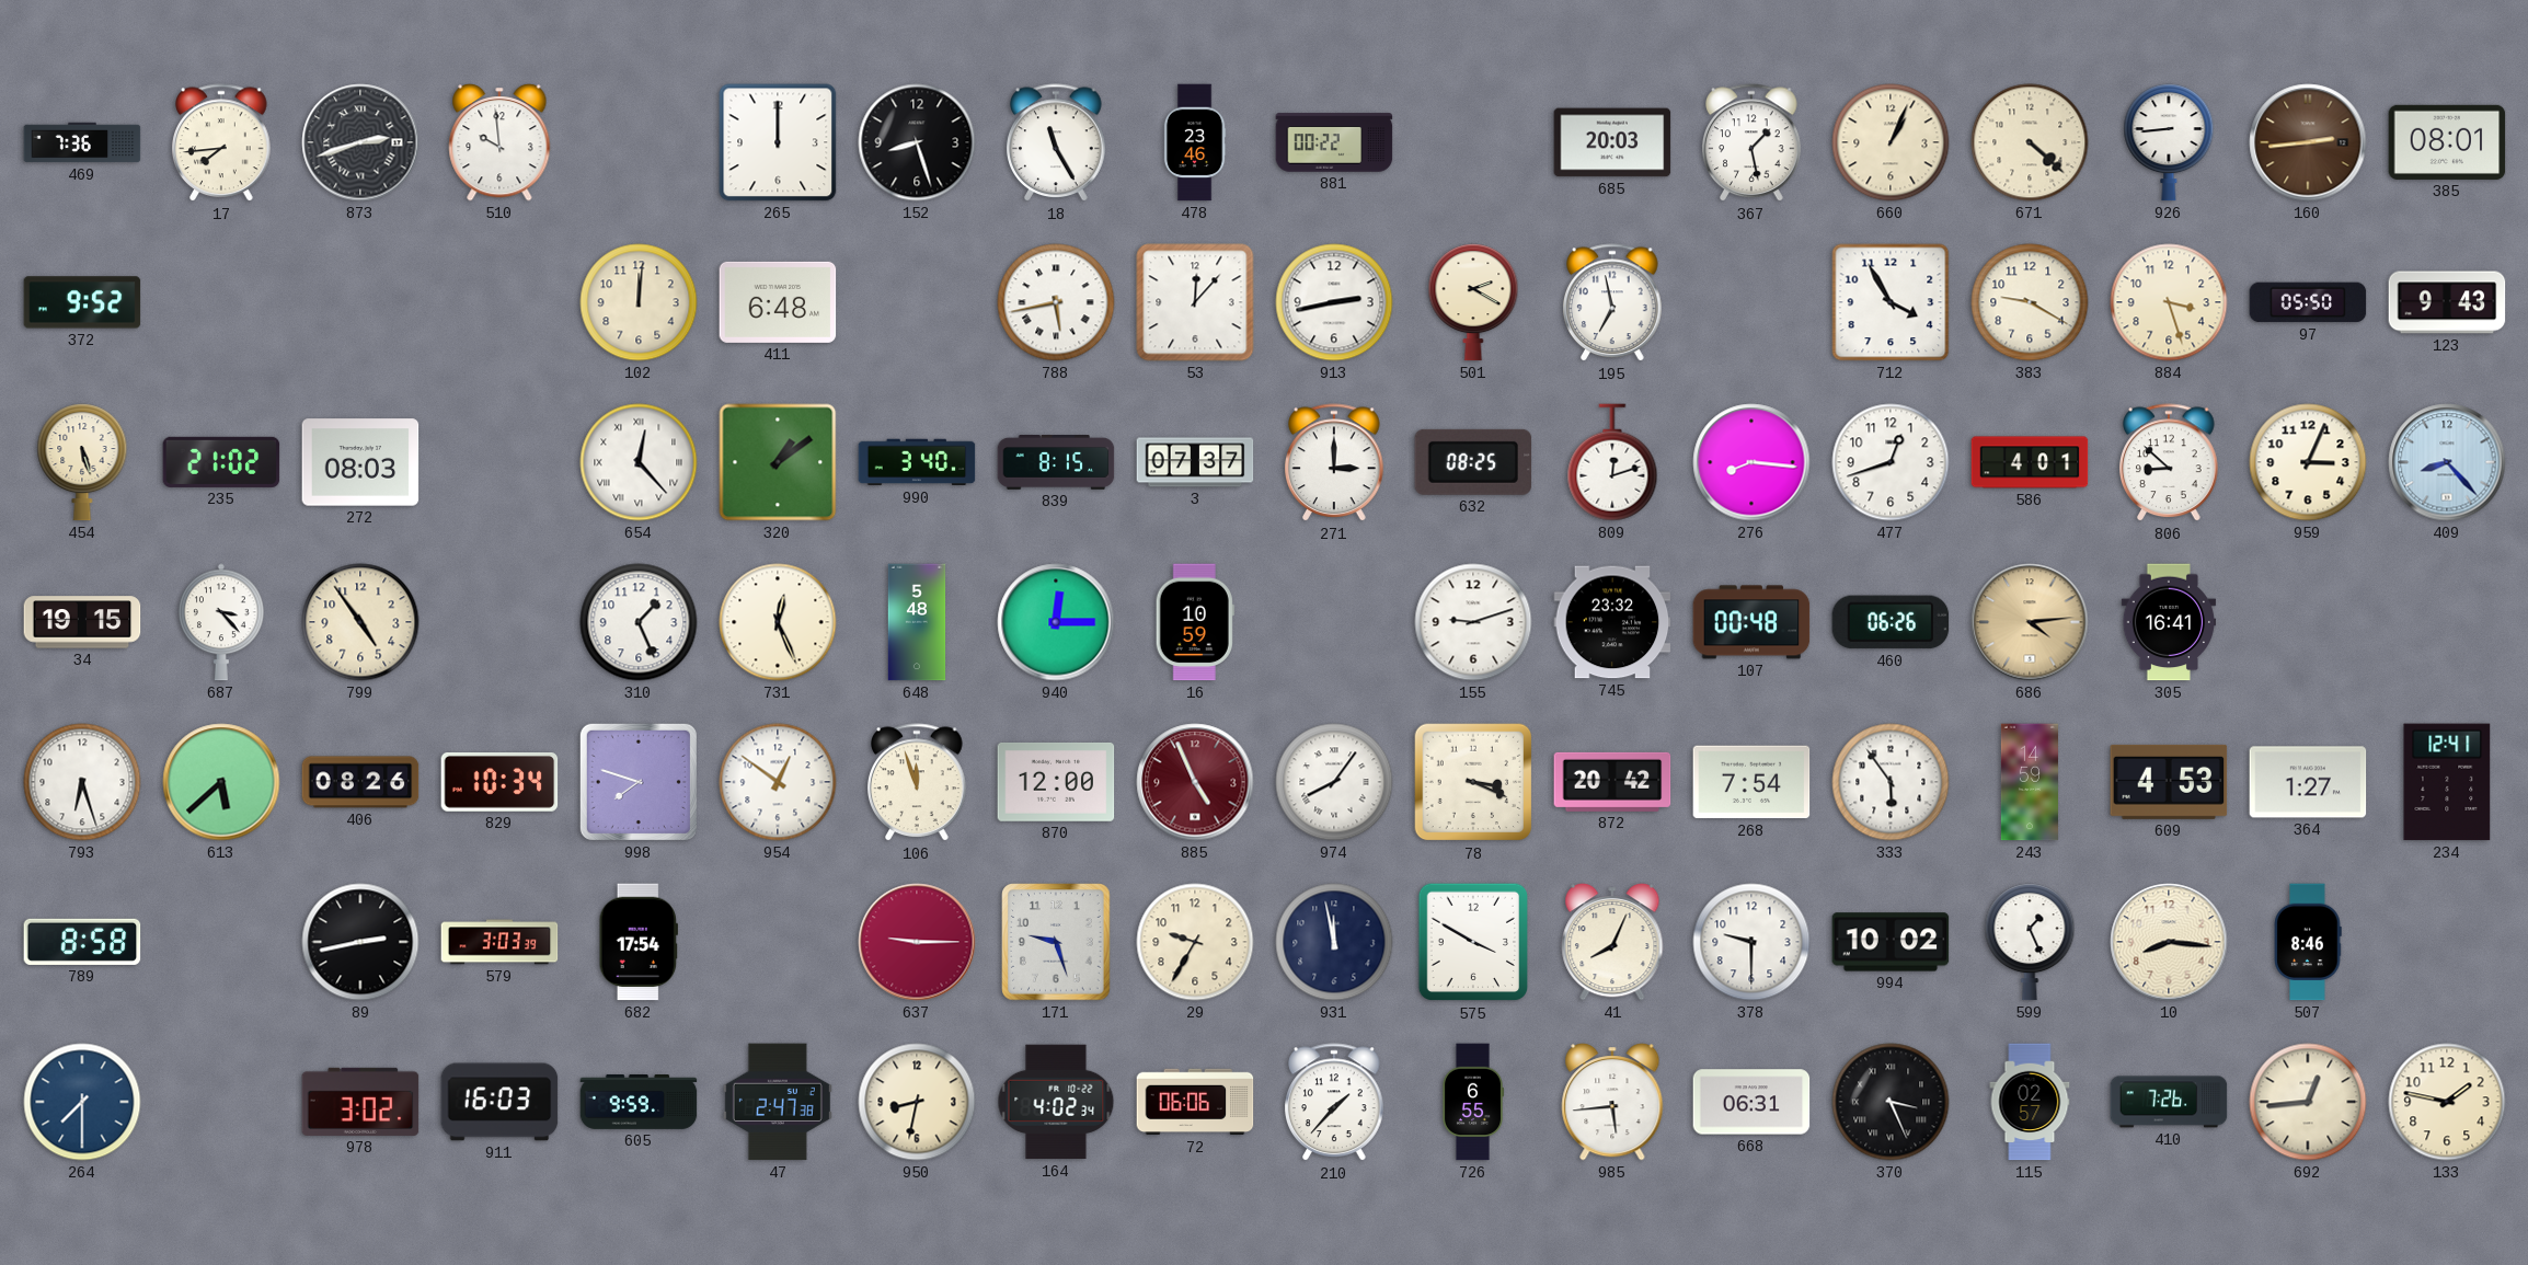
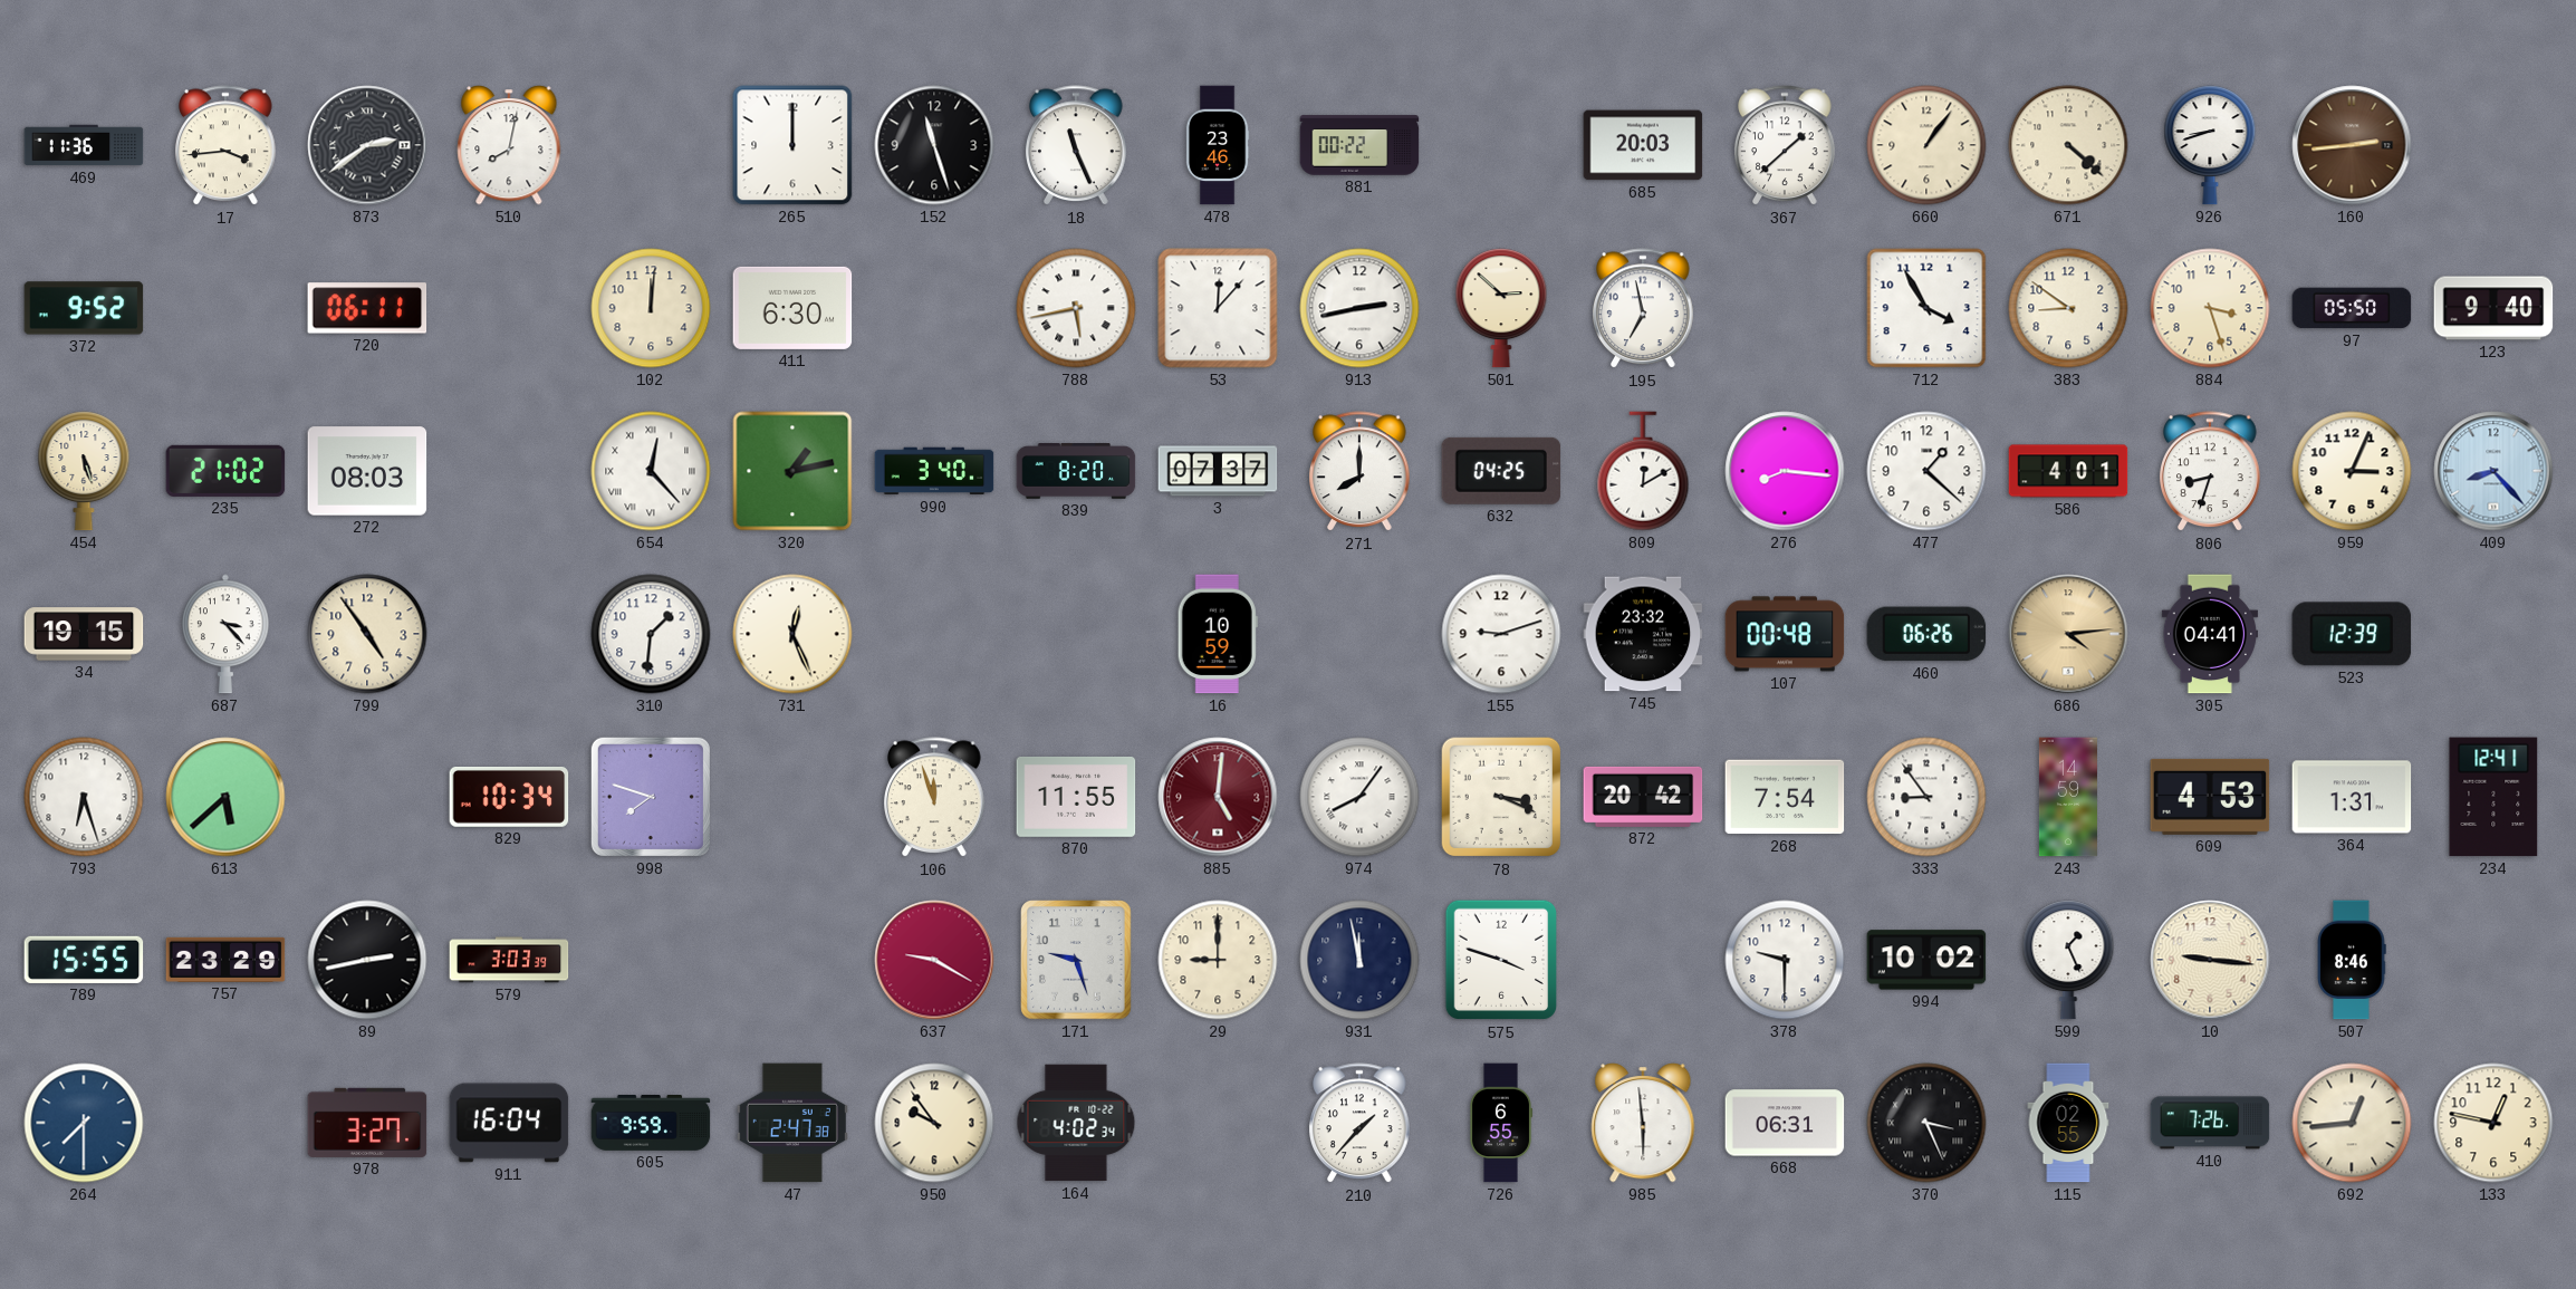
469: 7:36 -> 11:36 (84, 145)
17: 7:44 -> 3:44 (225, 146)
873: 2:42 -> 2:39 (367, 145)
510: 9:59 -> 8:02 (509, 146)
152: 8:27 -> 11:27 (934, 145)
18: 11:25 -> 11:26 (1076, 146)
367: 1:28 -> 1:38 (1785, 146)
660: 1:04 -> 1:06 (1926, 145)
926: 8:44 -> 8:42 (2210, 145)
385: 08:01 -> none (2447, 142)
720: none -> 06:11 (367, 308)
411: 6:48 -> 6:30 (792, 308)
501: 2:20 -> 2:52 (1501, 308)
383: 9:20 -> 8:51 (2068, 308)
123: 9:43 -> 9:40 (2493, 308)
320: 1:09 -> 1:13 (792, 471)
839: 8:15 -> 8:20 (1076, 472)
271: 3:00 -> 8:00 (1359, 472)
632: 08:25 -> 04:25 (1501, 471)
809: 12:12 -> 12:10 (1643, 471)
477: 12:42 -> 1:22 (1926, 471)
806: 8:52 -> 8:33 (2210, 472)
310: 1:26 -> 1:31 (651, 634)
648: 5:48 -> none (917, 622)
940: 12:15 -> none (1056, 622)
305: 16:41 -> 04:41 (2209, 634)
523: none -> 12:39 (2352, 634)
406: 08:26 -> none (360, 782)
954: 12:51 -> none (778, 782)
870: 12:00 -> 11:55 (1076, 797)
885: 4:56 -> 5:01 (1218, 797)
333: 5:54 -> 8:54 (1926, 797)
364: 1:27 -> 1:31 (2352, 797)
789: 8:58 -> 15:55 (84, 960)
757: none -> 23:29 (225, 960)
682: 17:54 -> none (639, 942)
637: 9:15 -> 9:20 (934, 960)
29: 9:35 -> 9:00 (1218, 960)
575: 3:50 -> 3:48 (1500, 960)
41: 8:04 -> none (1612, 943)
10: 8:16 -> 9:16 (2210, 960)
978: 3:02 -> 3:27 (367, 1123)
911: 16:03 -> 16:04 (509, 1123)
950: 8:32 -> 9:54 (934, 1123)
72: 06:06 -> none (1195, 1102)
985: 5:44 -> 5:59 (1643, 1124)
115: 02:57 -> 02:55 (2068, 1123)
133: 1:47 -> 12:47 (2493, 1123)
